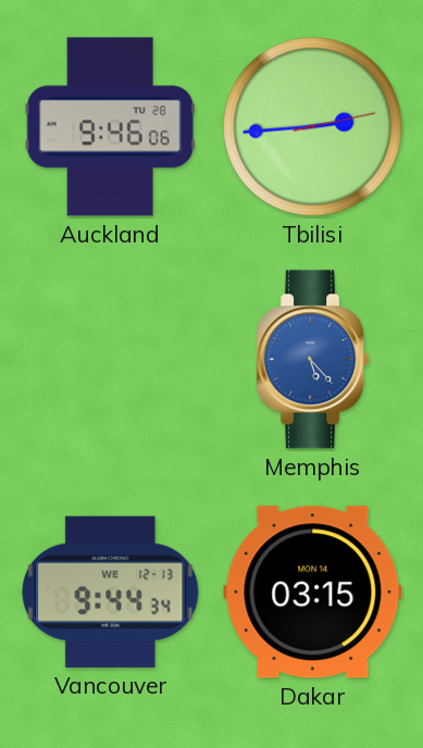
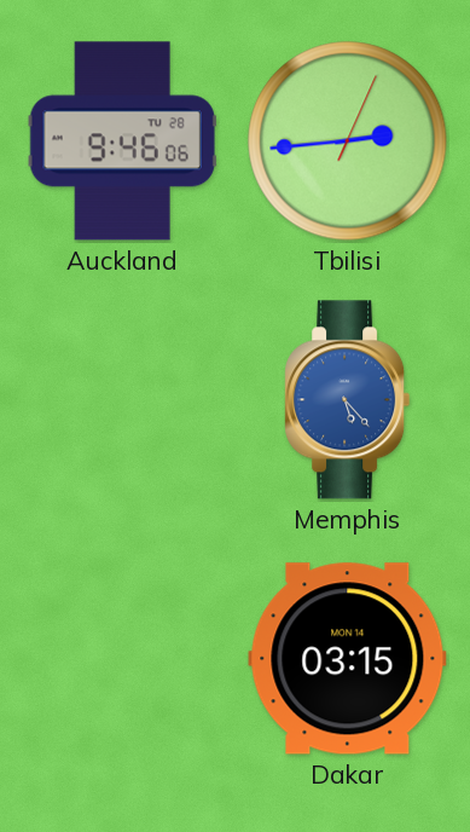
Tbilisi: 2:44:13 -> 2:44:04 (348, 141)
Vancouver: 9:44 -> none (111, 591)
